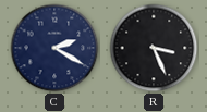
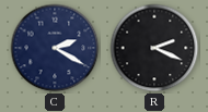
R: 3:26 -> 2:19 (154, 48)
